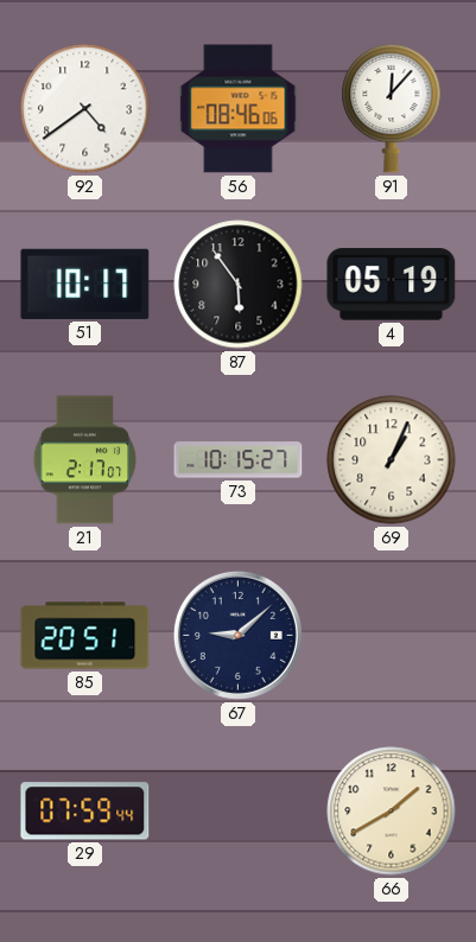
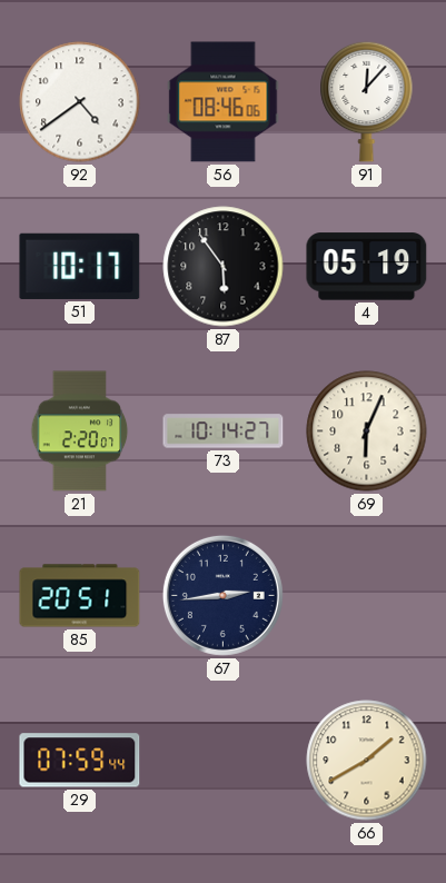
21: 2:17 -> 2:20 (80, 431)
73: 10:15 -> 10:14 (224, 431)
69: 1:04 -> 6:04 (367, 431)
67: 9:08 -> 2:44 (222, 595)
